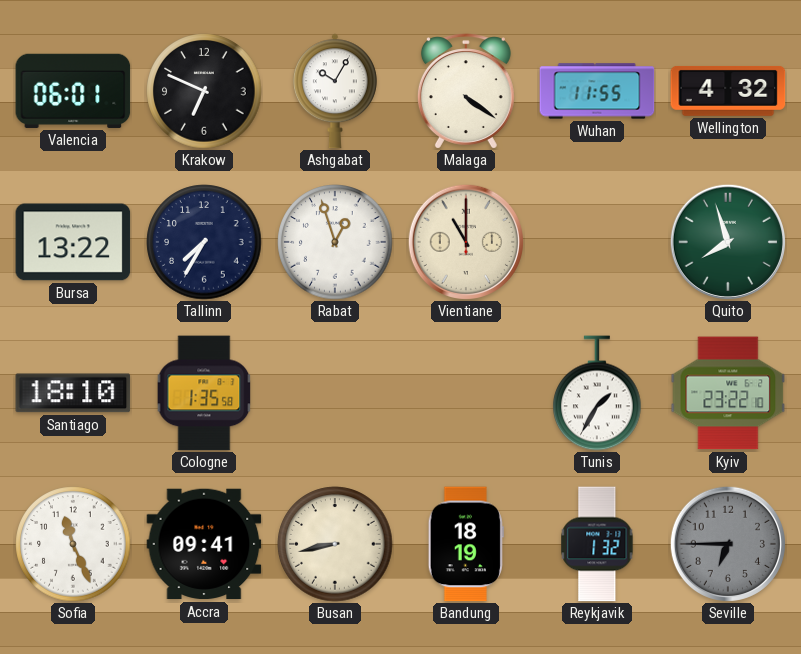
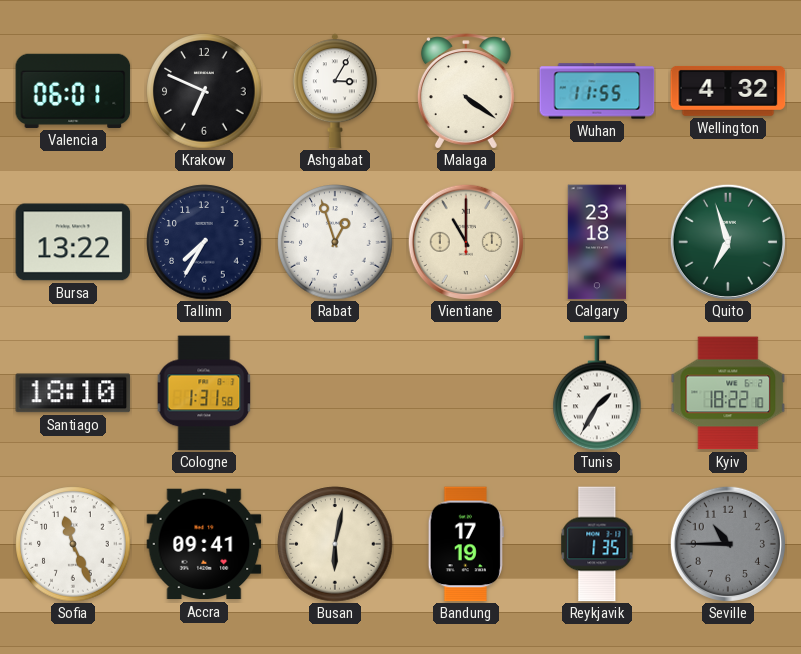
Ashgabat: 10:05 -> 3:05 (335, 91)
Calgary: none -> 23:18 (597, 242)
Quito: 7:57 -> 6:57 (728, 242)
Cologne: 1:35 -> 1:31 (204, 393)
Kyiv: 23:22 -> 18:22 (728, 393)
Busan: 8:43 -> 6:02 (335, 544)
Bandung: 18:19 -> 17:19 (466, 544)
Reykjavik: 1:32 -> 1:35 (597, 544)
Seville: 6:45 -> 10:45 (728, 544)
